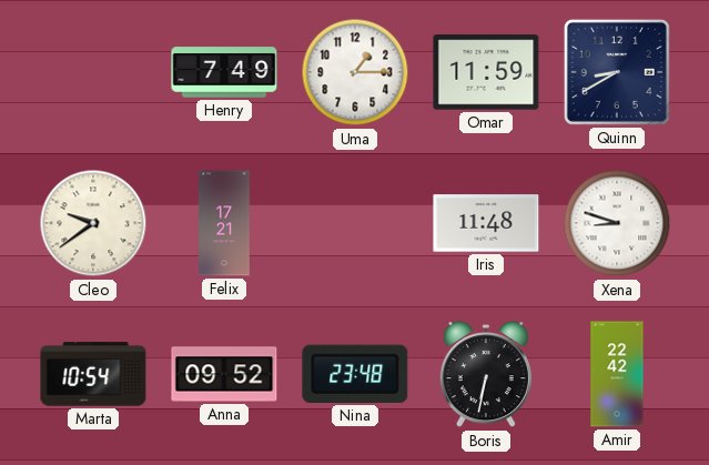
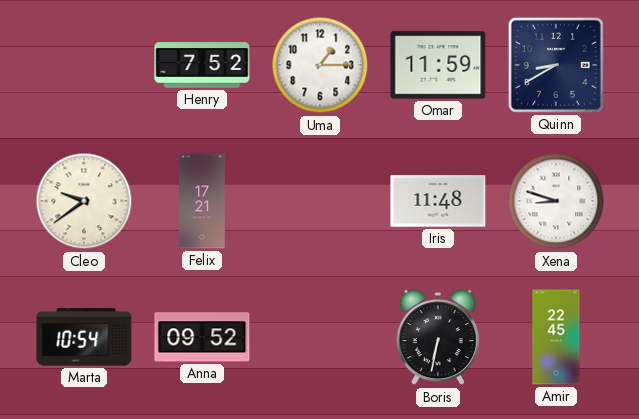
Henry: 7:49 -> 7:52 (202, 65)
Nina: 23:48 -> none (355, 374)
Amir: 22:42 -> 22:45 (556, 337)
